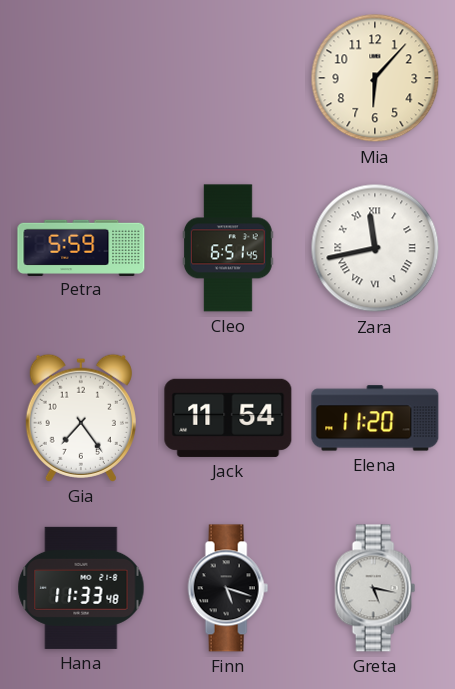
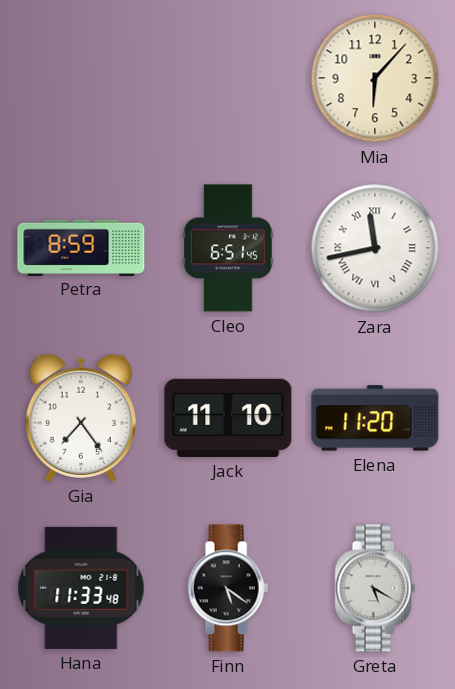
Petra: 5:59 -> 8:59 (81, 247)
Jack: 11:54 -> 11:10 (228, 418)
Finn: 5:18 -> 5:21 (228, 588)
Greta: 5:17 -> 5:20 (375, 588)
